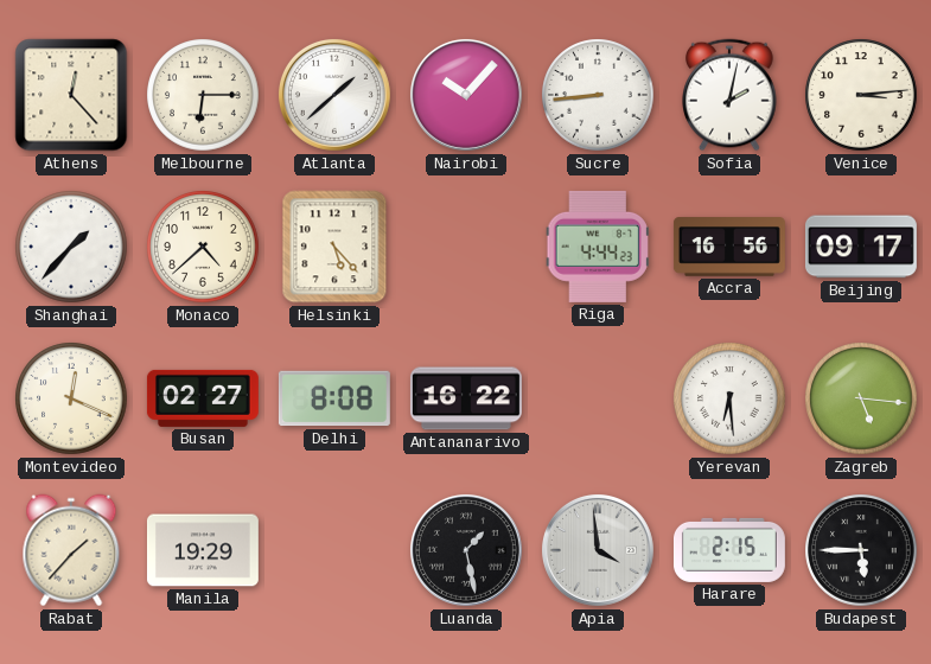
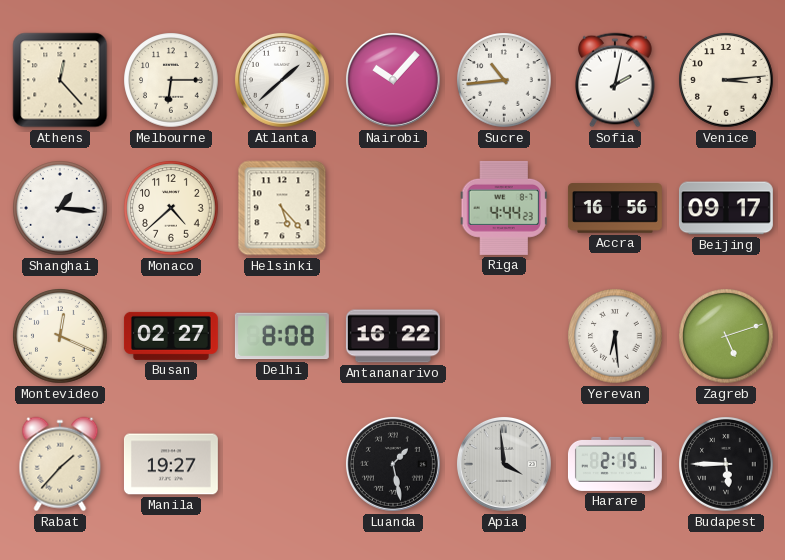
Sucre: 8:44 -> 10:44 (504, 80)
Shanghai: 1:37 -> 1:16 (60, 208)
Zagreb: 5:16 -> 5:12 (726, 336)
Manila: 19:29 -> 19:27 (171, 464)
